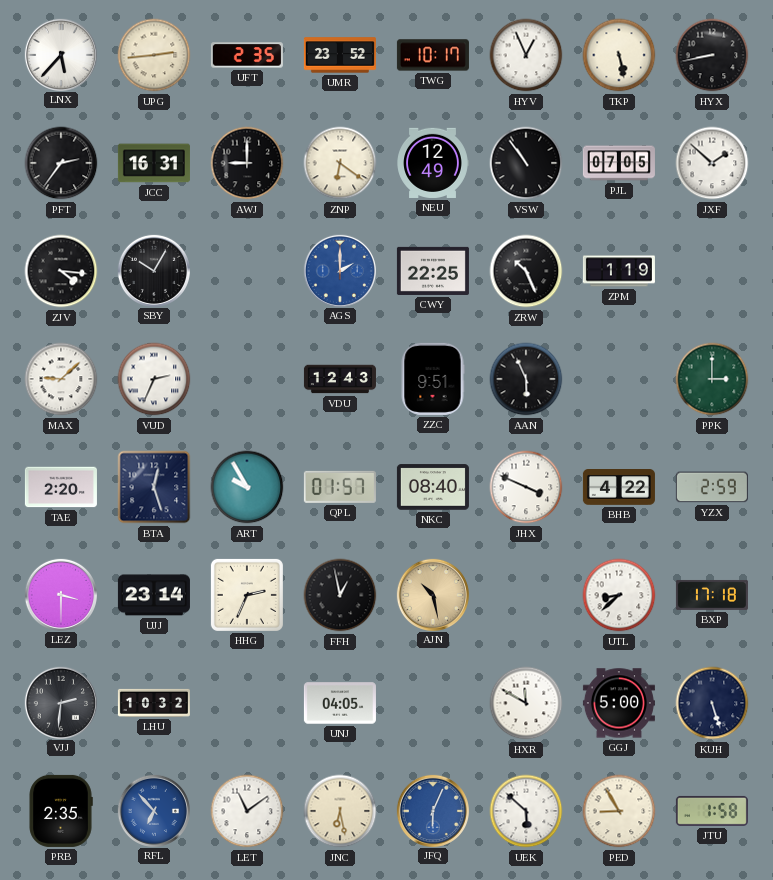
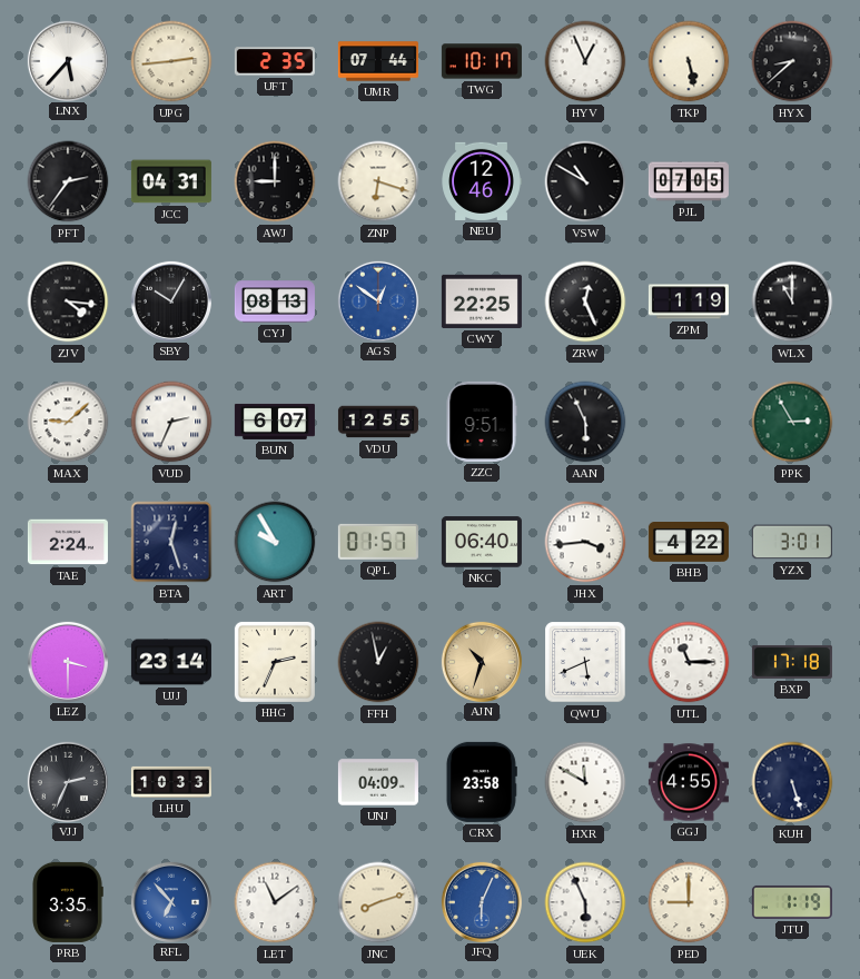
UMR: 23:52 -> 07:44 (378, 61)
HYX: 8:43 -> 8:38 (792, 61)
JCC: 16:31 -> 04:31 (171, 181)
ZNP: 6:21 -> 6:18 (378, 181)
NEU: 12:49 -> 12:46 (482, 181)
VSW: 10:54 -> 10:50 (585, 181)
JXF: 1:52 -> none (712, 163)
CYJ: none -> 08:13 (275, 301)
AGS: 2:00 -> 12:51 (377, 300)
ZRW: 10:26 -> 12:26 (585, 301)
WLX: none -> 11:00 (792, 301)
BUN: none -> 6:07 (275, 422)
VDU: 12:43 -> 12:55 (378, 422)
PPK: 3:00 -> 2:55 (792, 422)
TAE: 2:20 -> 2:24 (68, 542)
NKC: 08:40 -> 06:40 (482, 542)
JHX: 3:49 -> 3:44 (585, 542)
YZX: 2:59 -> 3:01 (792, 542)
AJN: 10:28 -> 10:33 (481, 661)
QWU: none -> 5:41 (585, 662)
UTL: 8:38 -> 11:15 (689, 662)
VJJ: 2:31 -> 2:34 (67, 781)
LHU: 10:32 -> 10:33 (171, 782)
UNJ: 04:05 -> 04:09 (378, 782)
CRX: none -> 23:58 (481, 782)
GGJ: 5:00 -> 4:55 (689, 782)
PRB: 2:35 -> 3:35 (68, 902)
JNC: 6:28 -> 8:12 (378, 902)
UEK: 5:52 -> 5:56 (585, 902)
PED: 8:55 -> 9:00 (689, 902)
JTU: 1:58 -> 1:19 (792, 902)
